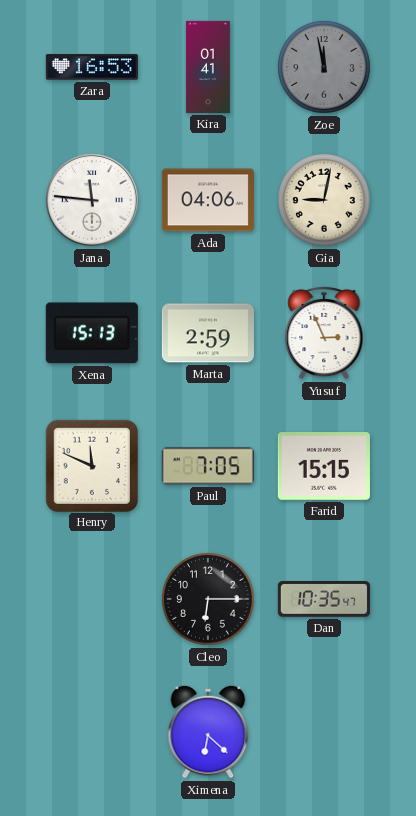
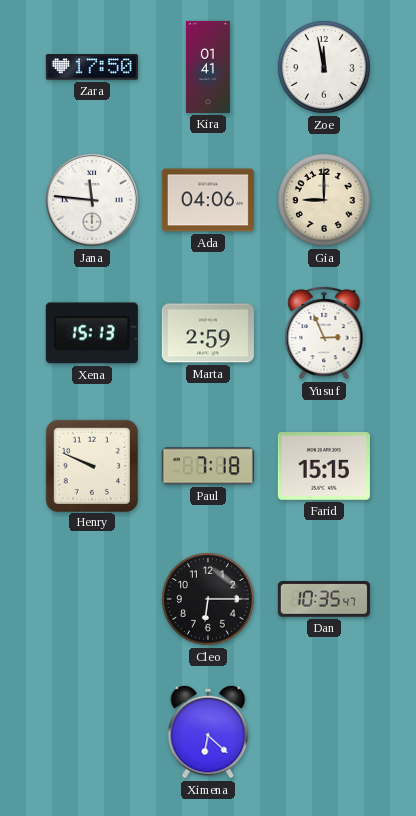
Zara: 16:53 -> 17:50 (92, 67)
Zoe dial: grey -> white (325, 68)
Gia: 9:02 -> 9:00 (325, 201)
Henry: 11:49 -> 9:49 (91, 465)
Paul: 7:05 -> 7:18 (208, 466)
